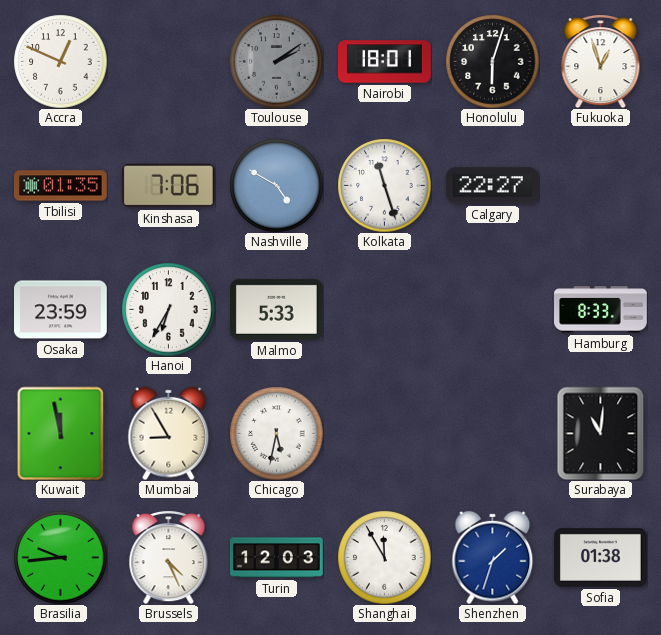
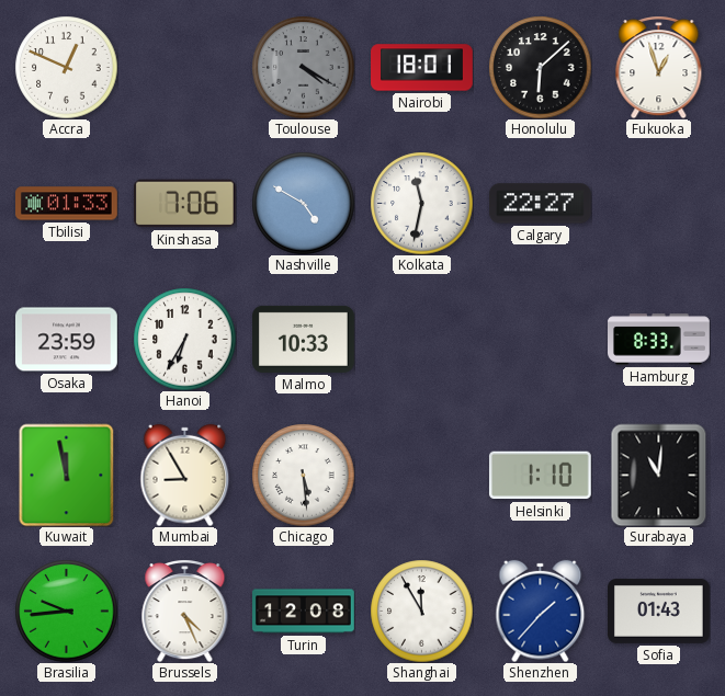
Toulouse: 2:09 -> 4:20 (303, 67)
Honolulu: 6:03 -> 6:08 (540, 67)
Tbilisi: 01:35 -> 01:33 (67, 204)
Kolkata: 11:27 -> 11:32 (421, 203)
Malmo: 5:33 -> 10:33 (304, 339)
Chicago: 5:32 -> 5:29 (303, 475)
Helsinki: none -> 1:10 (540, 476)
Turin: 12:03 -> 12:08 (304, 612)
Shenzhen: 1:33 -> 1:37 (541, 611)
Sofia: 01:38 -> 01:43 (659, 611)
